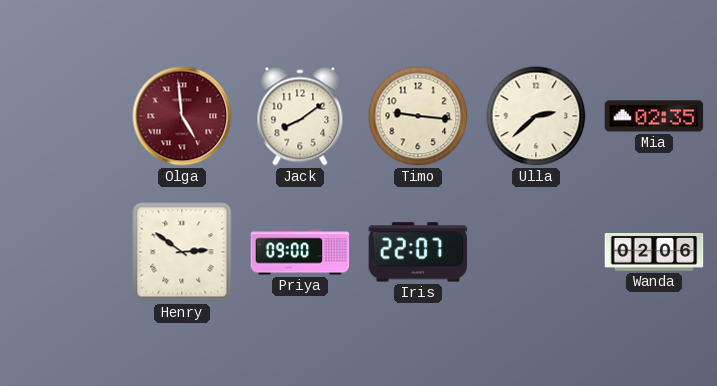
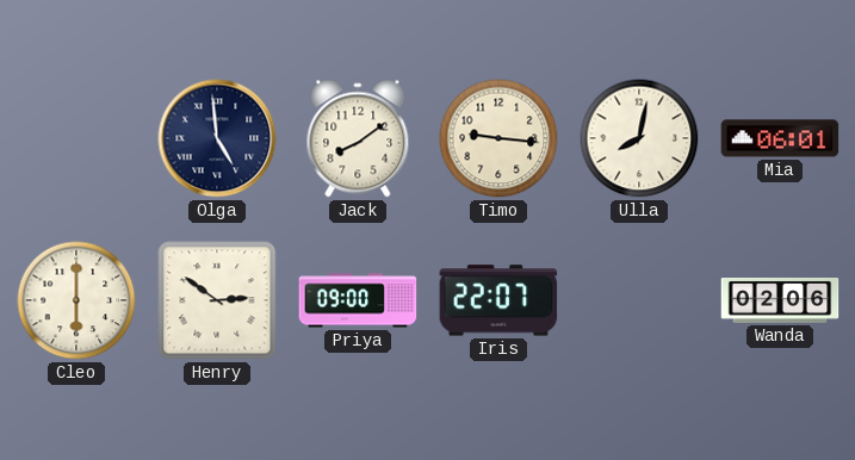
Olga dial: burgundy -> navy (217, 138)
Ulla: 2:38 -> 8:02 (639, 138)
Mia: 02:35 -> 06:01 (780, 138)
Cleo: none -> 6:00 (76, 300)
